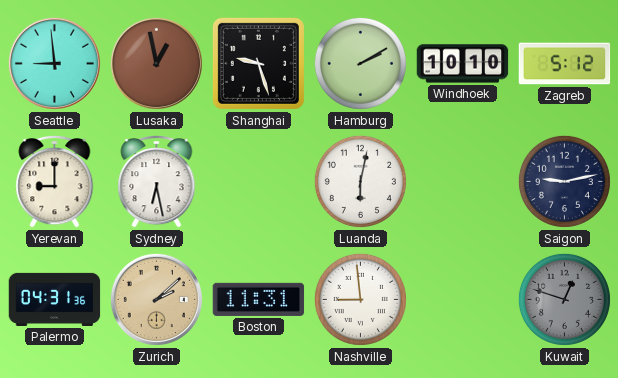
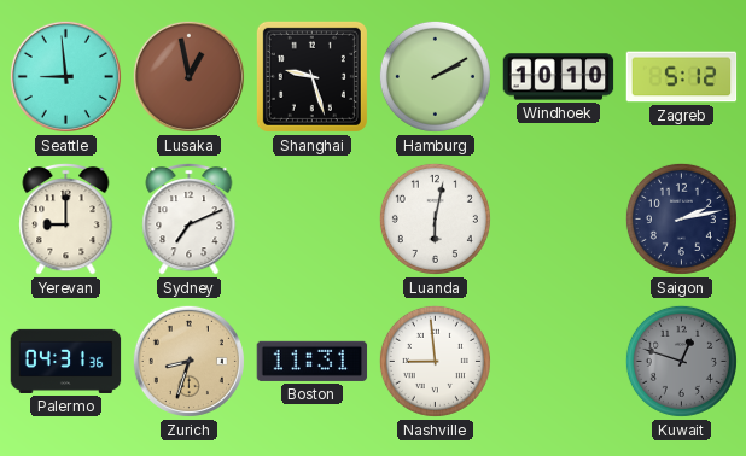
Sydney: 6:28 -> 7:11 (190, 220)
Saigon: 9:13 -> 2:13 (681, 218)
Zurich: 2:08 -> 8:33 (188, 361)
